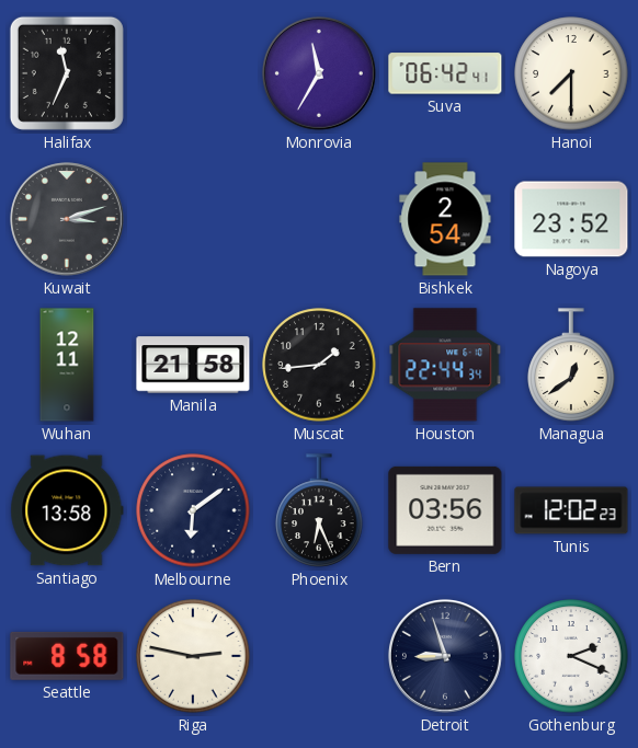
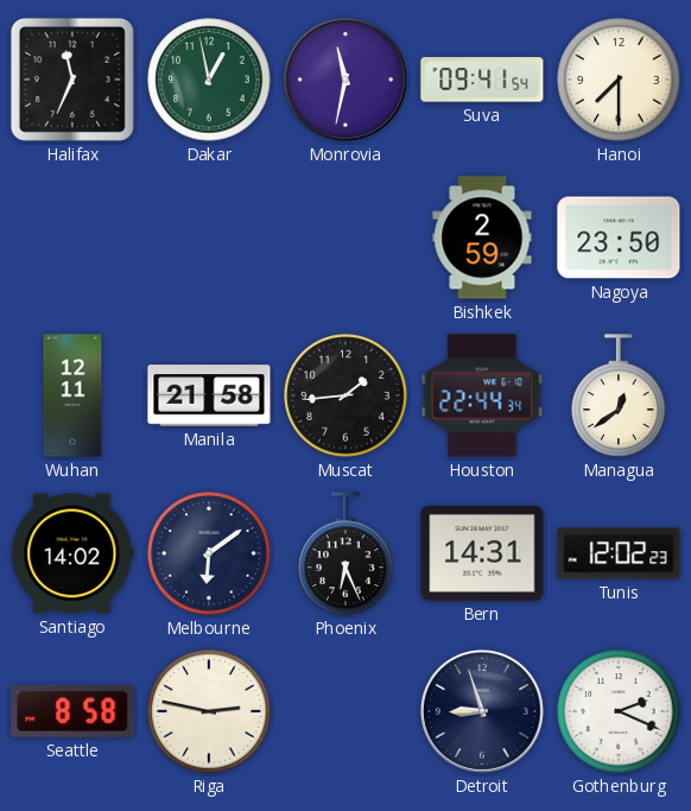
Dakar: none -> 12:58 (209, 80)
Monrovia: 11:35 -> 11:32 (345, 80)
Suva: 06:42 -> 09:41 (482, 80)
Kuwait: 3:12 -> none (67, 219)
Bishkek: 2:54 -> 2:59 (482, 237)
Nagoya: 23:52 -> 23:50 (619, 237)
Santiago: 13:58 -> 14:02 (72, 553)
Bern: 03:56 -> 14:31 (482, 553)
